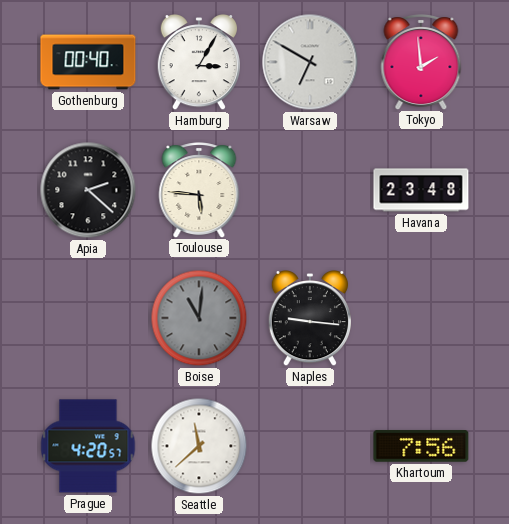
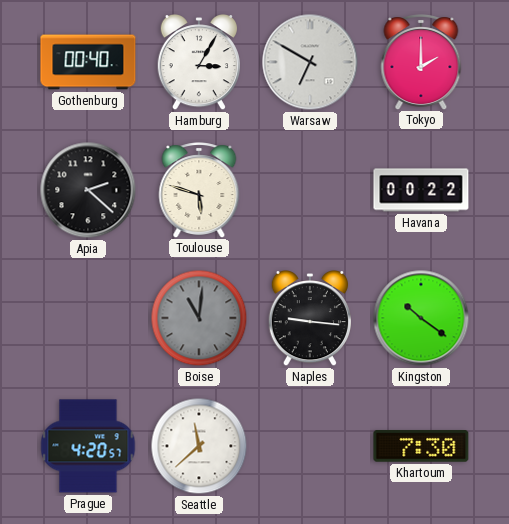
Tokyo: 1:59 -> 2:00 (421, 62)
Toulouse: 5:46 -> 5:48 (199, 190)
Havana: 23:48 -> 00:22 (421, 190)
Kingston: none -> 10:21 (421, 318)
Khartoum: 7:56 -> 7:30 (421, 446)
